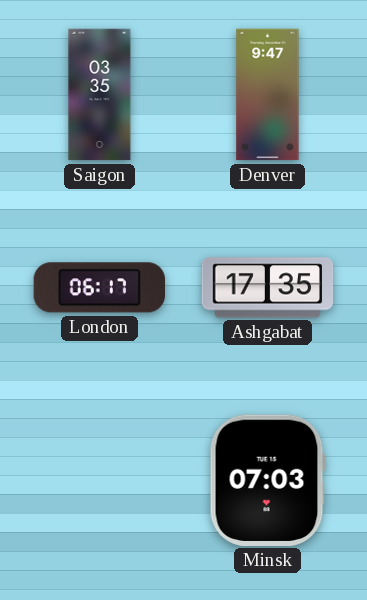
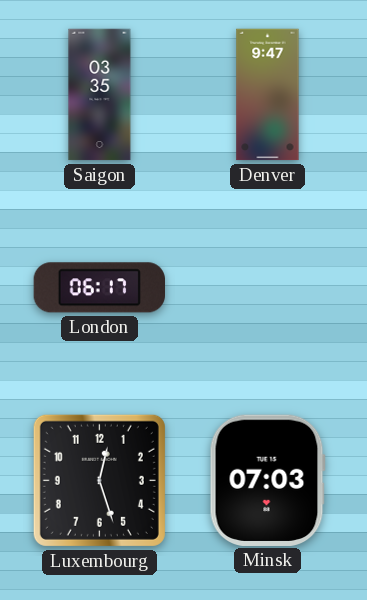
Ashgabat: 17:35 -> none (268, 288)
Luxembourg: none -> 12:27 (99, 480)
